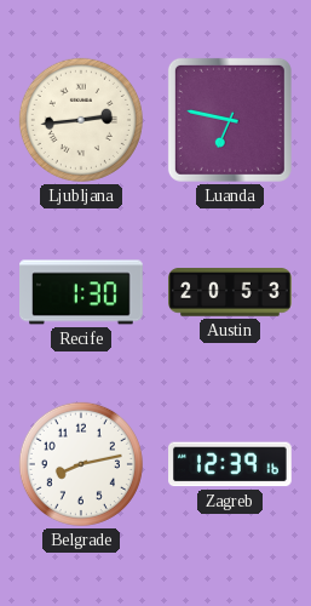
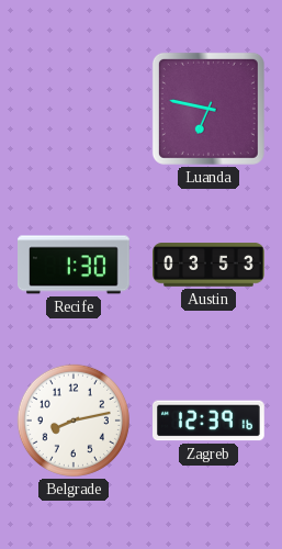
Ljubljana: 2:44 -> none (81, 120)
Austin: 20:53 -> 03:53 (208, 265)
